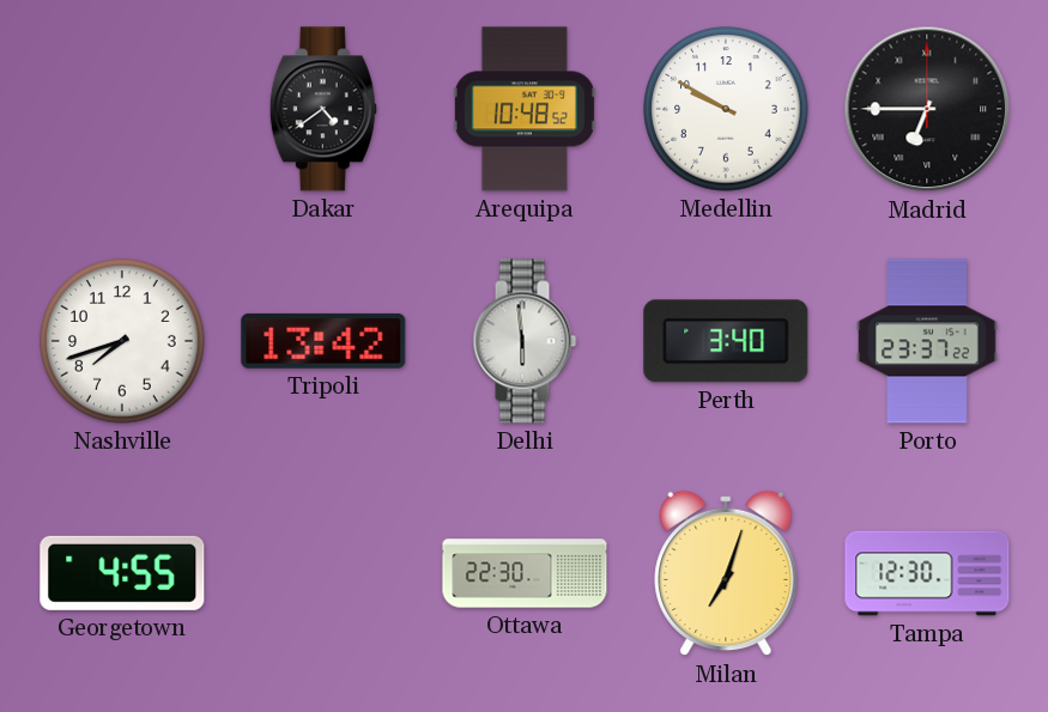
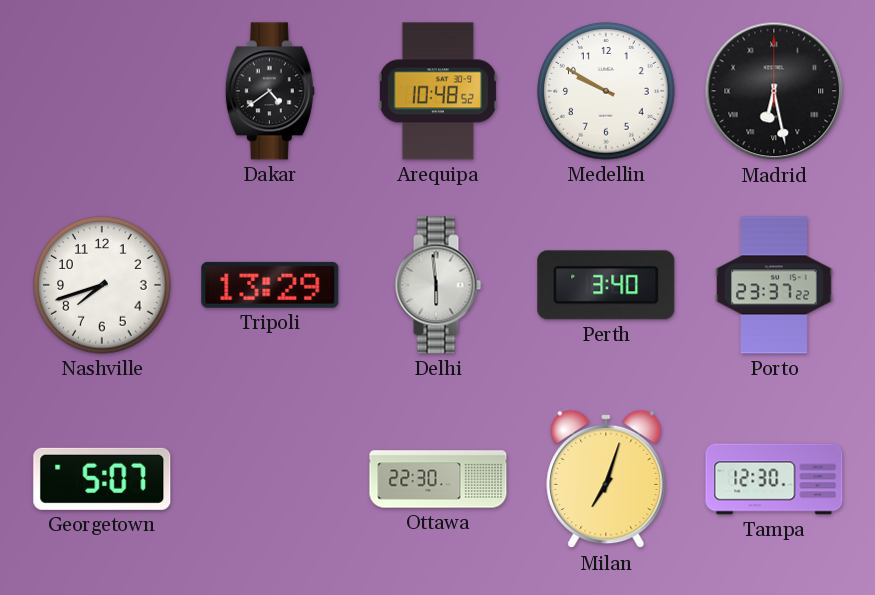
Madrid: 6:45 -> 6:28 (774, 91)
Tripoli: 13:42 -> 13:29 (270, 285)
Georgetown: 4:55 -> 5:07 (102, 479)
